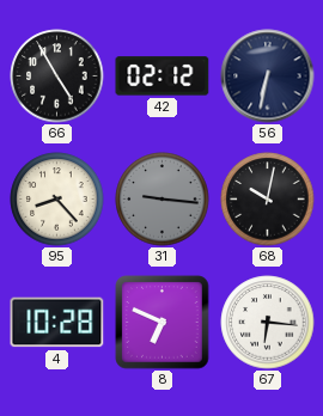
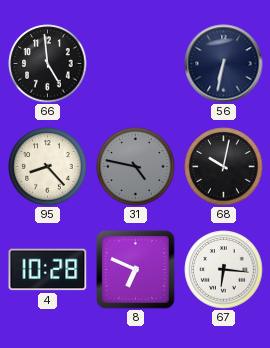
66: 4:55 -> 4:59 (48, 64)
42: 02:12 -> none (163, 77)
31: 9:16 -> 4:47 (136, 167)
